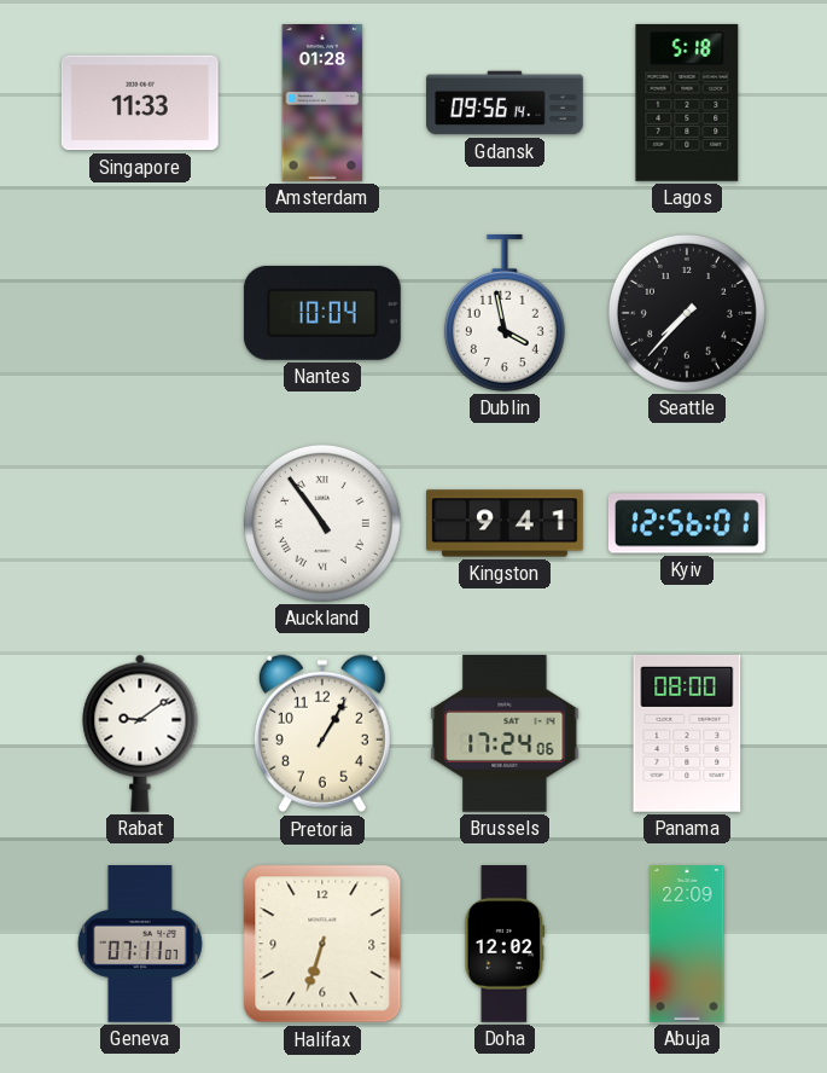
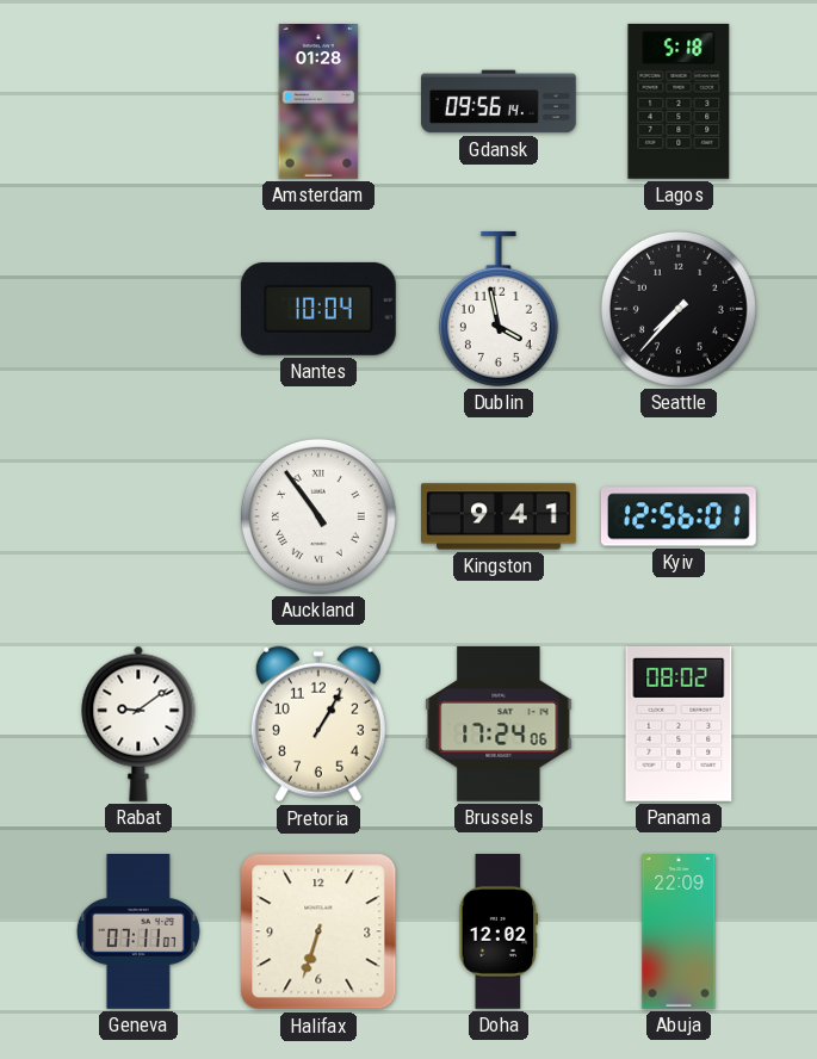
Singapore: 11:33 -> none (140, 103)
Panama: 08:00 -> 08:02 (679, 724)
